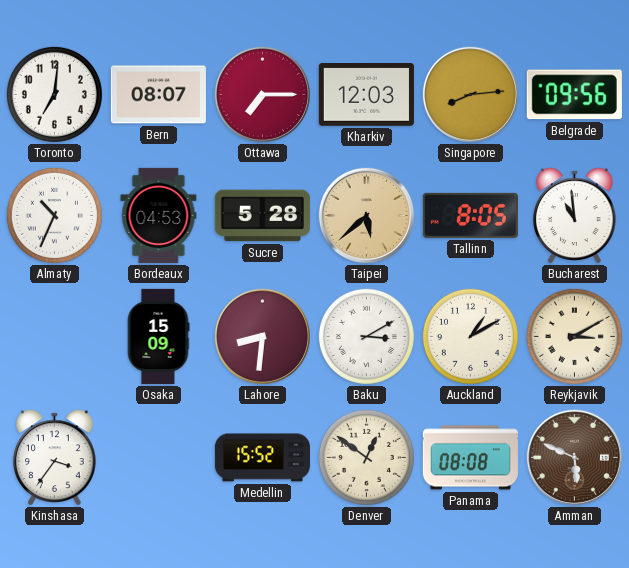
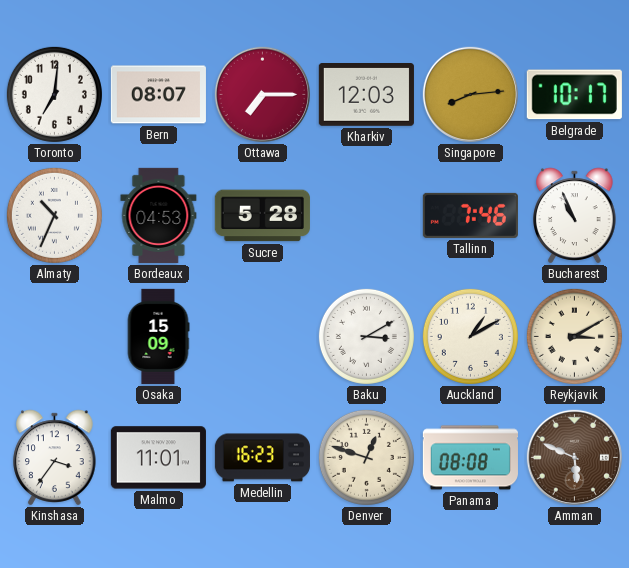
Belgrade: 09:56 -> 10:17 (574, 95)
Taipei: 5:38 -> none (366, 215)
Tallinn: 8:05 -> 7:46 (470, 215)
Bucharest: 10:59 -> 10:56 (575, 216)
Lahore: 8:31 -> none (262, 336)
Malmo: none -> 11:01 (158, 458)
Medellin: 15:52 -> 16:23 (262, 458)
Denver: 12:51 -> 12:48 (366, 457)
